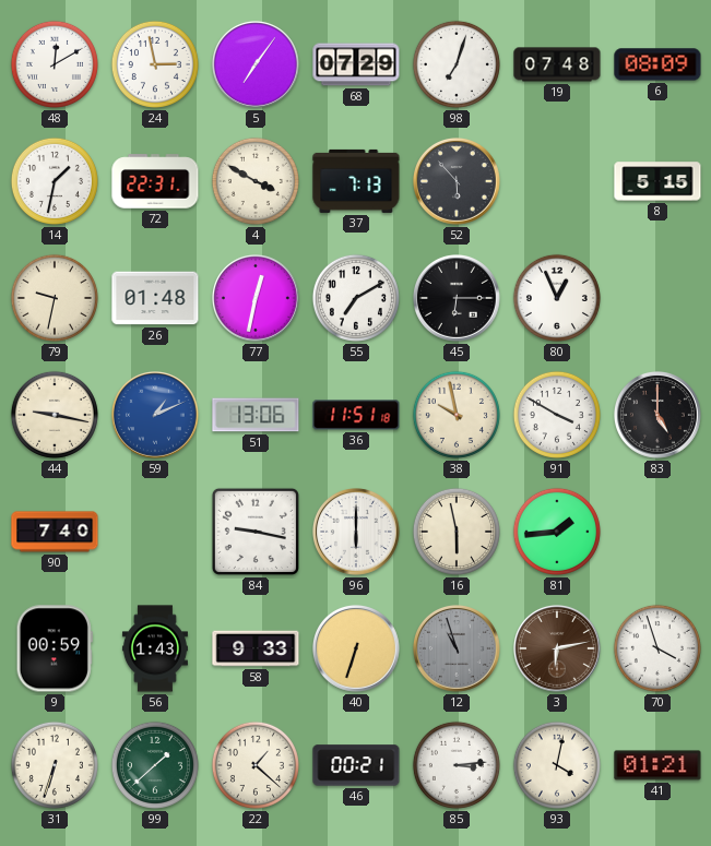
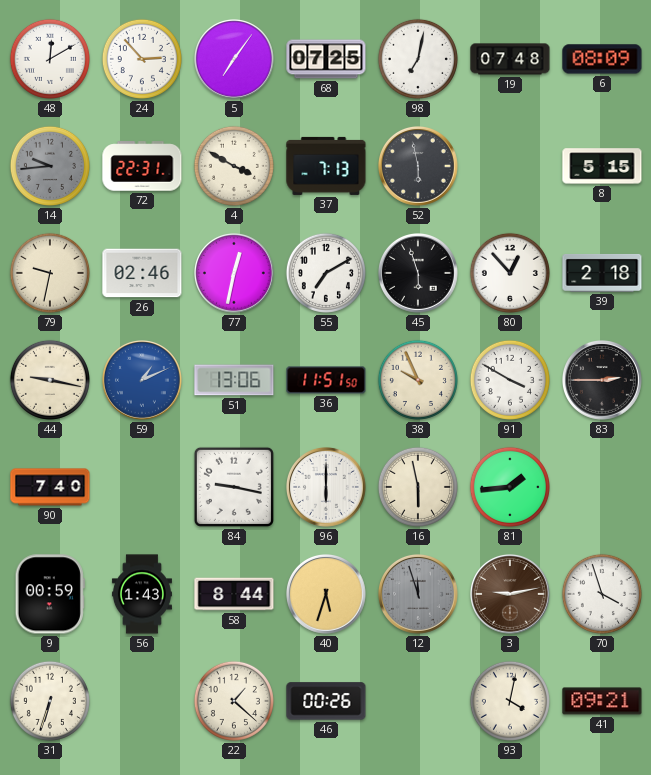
24: 2:58 -> 2:53 (142, 59)
68: 07:29 -> 07:25 (326, 59)
98: 7:03 -> 7:02 (418, 59)
14: 1:32 -> 9:44 (50, 166)
14 dial: white -> grey (50, 166)
52: 5:53 -> 5:58 (419, 167)
26: 01:48 -> 02:46 (142, 273)
45: 6:15 -> 5:57 (419, 274)
80: 12:56 -> 12:53 (510, 273)
39: none -> 2:18 (602, 273)
36: 11:51:18 -> 11:51:50 (326, 380)
38: 9:58 -> 9:56 (418, 380)
83: 5:00 -> 2:45 (603, 381)
58: 9:33 -> 8:44 (234, 594)
40: 6:33 -> 5:33 (327, 595)
12: 10:57 -> 11:57 (419, 595)
3: 6:13 -> 9:13 (511, 595)
99: 1:38 -> none (155, 765)
46: 00:21 -> 00:26 (326, 701)
85: 3:14 -> none (457, 765)
41: 01:21 -> 09:21 (602, 701)
